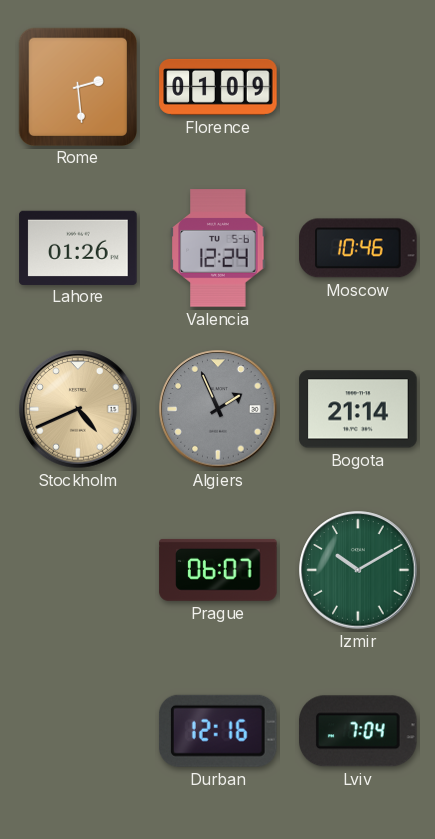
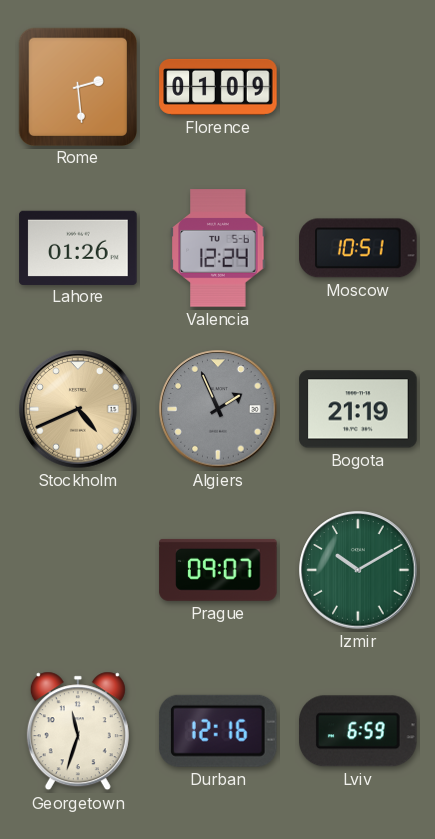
Moscow: 10:46 -> 10:51 (358, 248)
Bogota: 21:14 -> 21:19 (358, 409)
Prague: 06:07 -> 09:07 (218, 570)
Georgetown: none -> 11:33 (78, 731)
Lviv: 7:04 -> 6:59 (359, 731)
